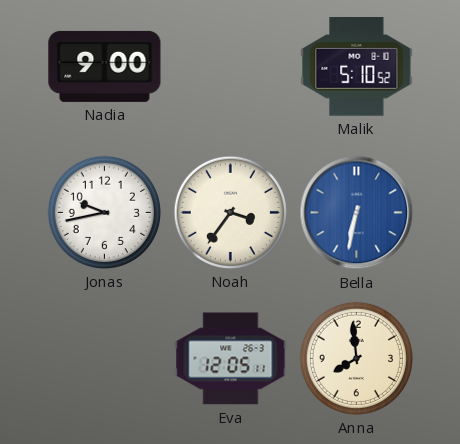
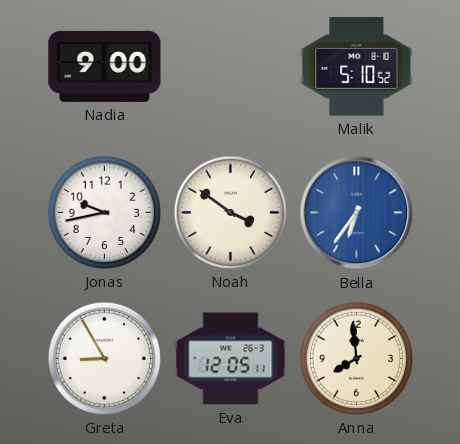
Noah: 3:36 -> 3:51 (230, 212)
Bella: 6:32 -> 6:36 (357, 213)
Greta: none -> 8:55 (104, 358)
